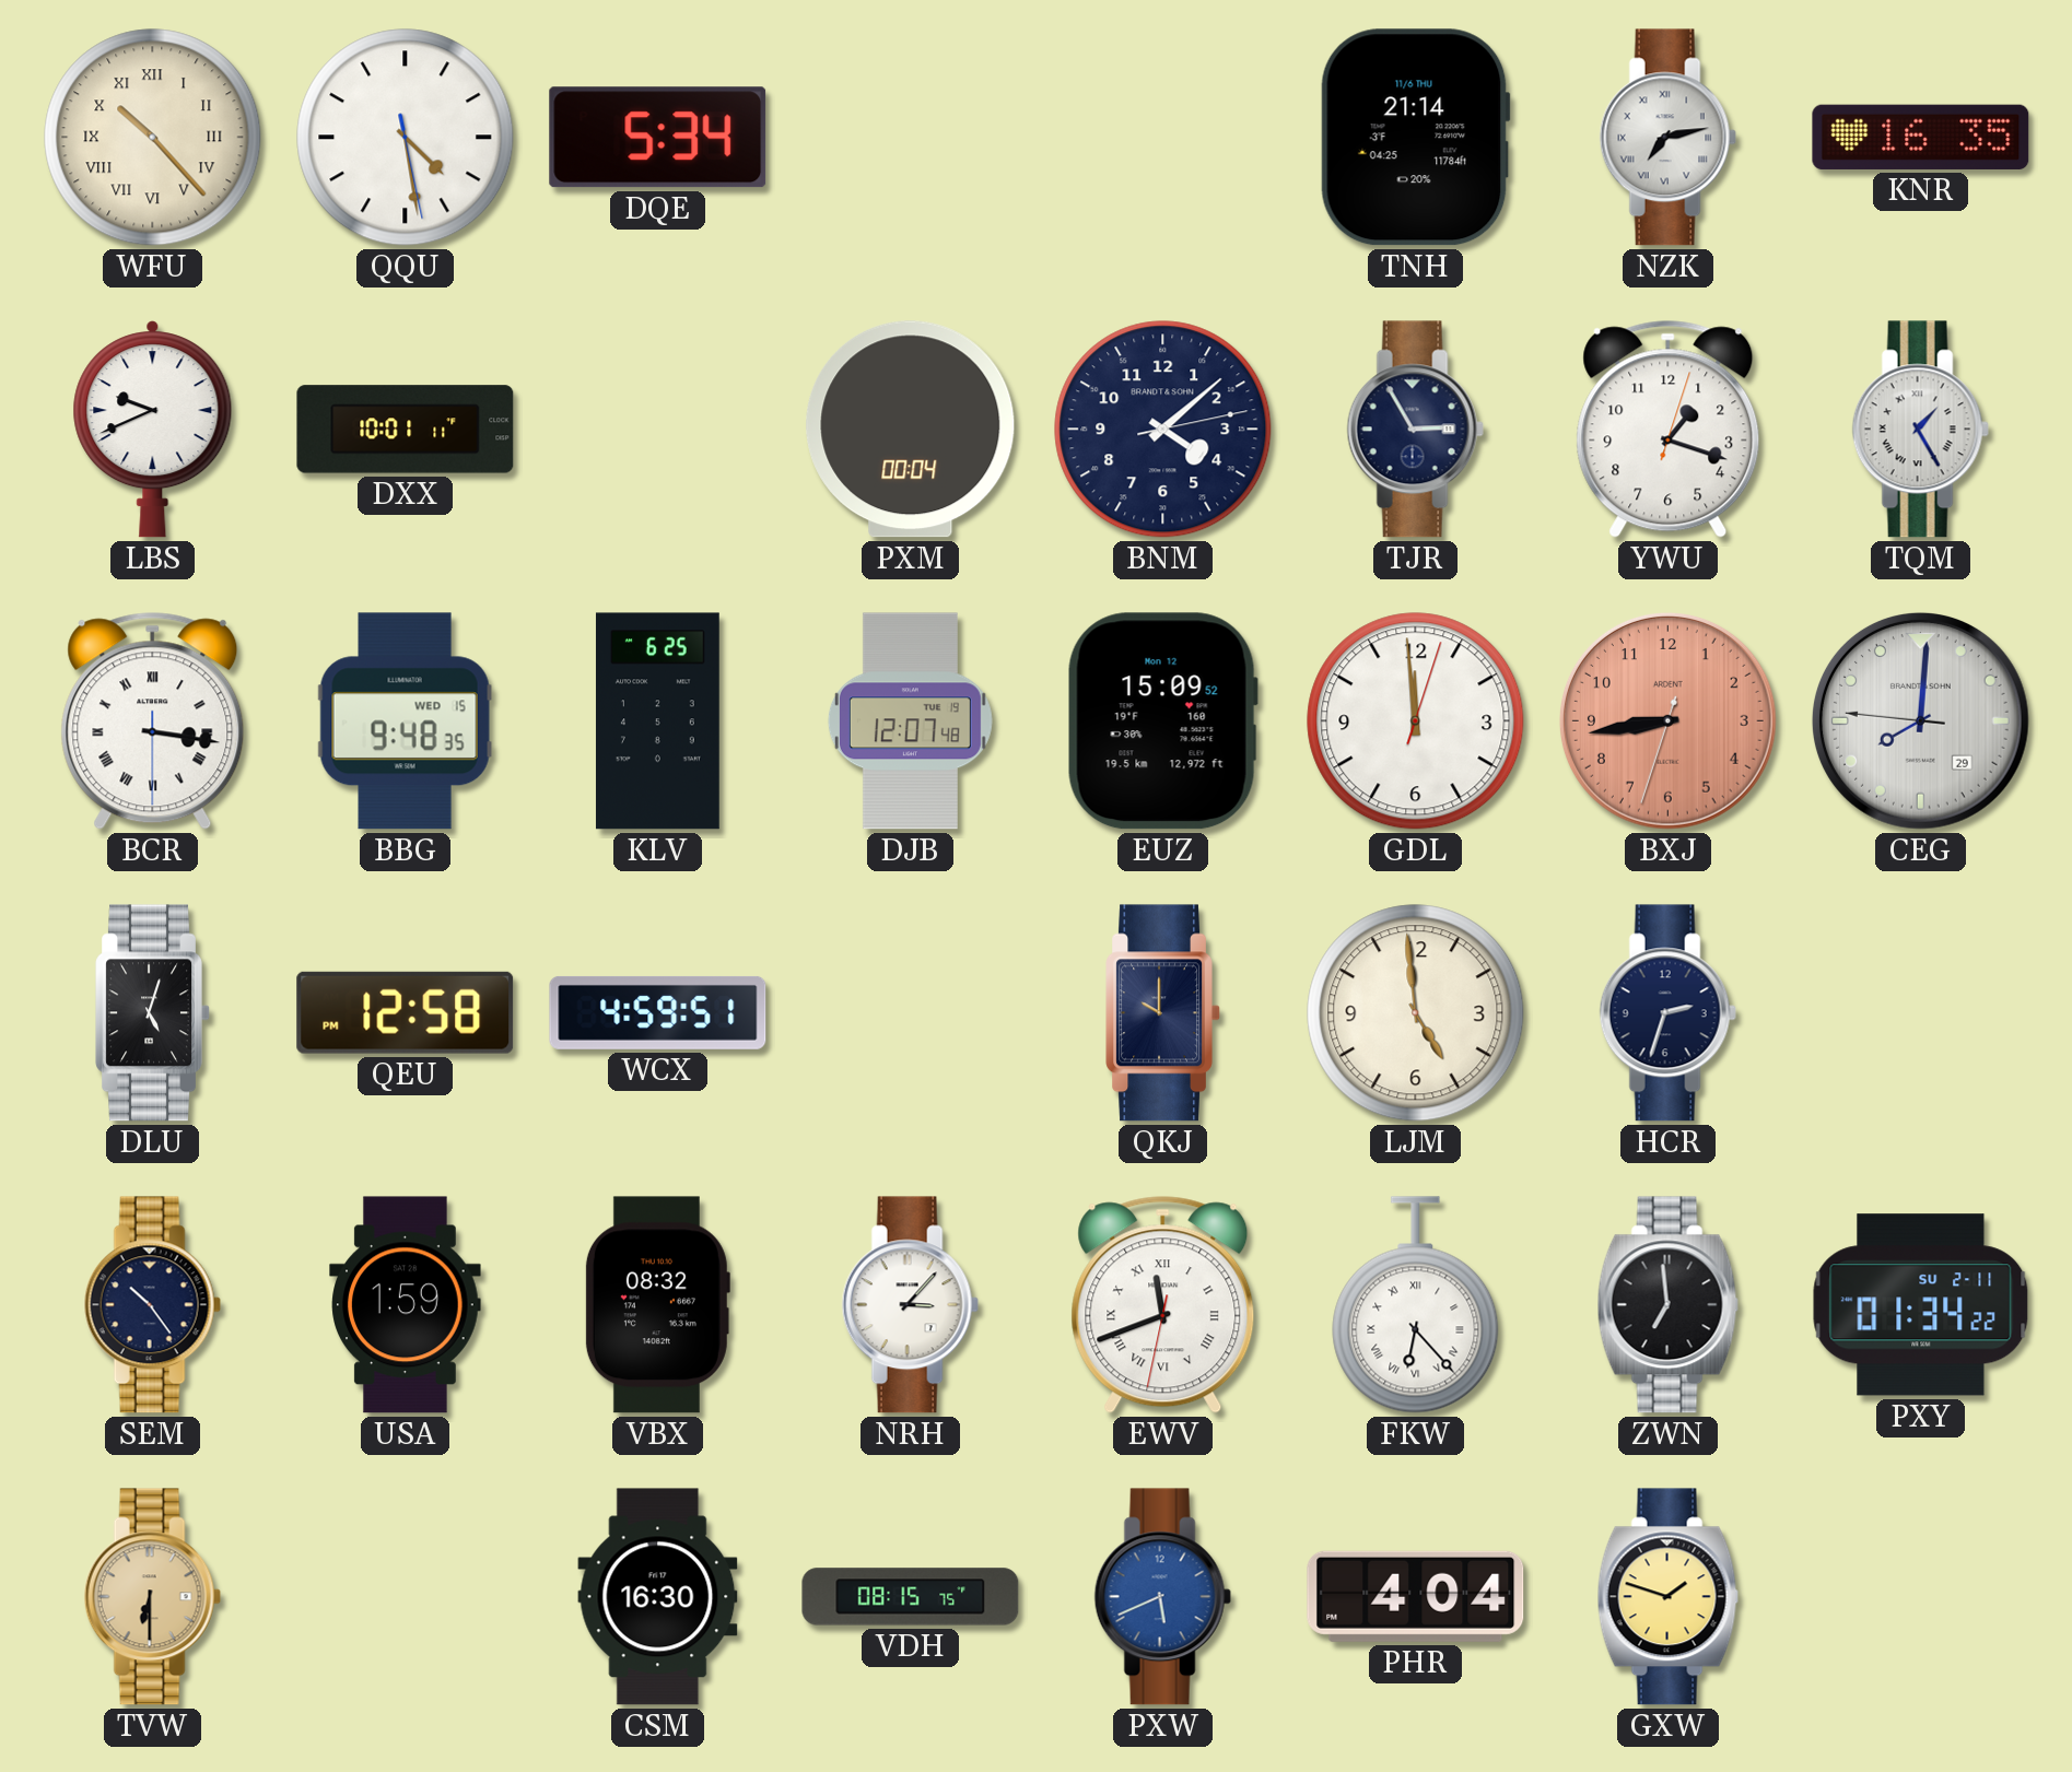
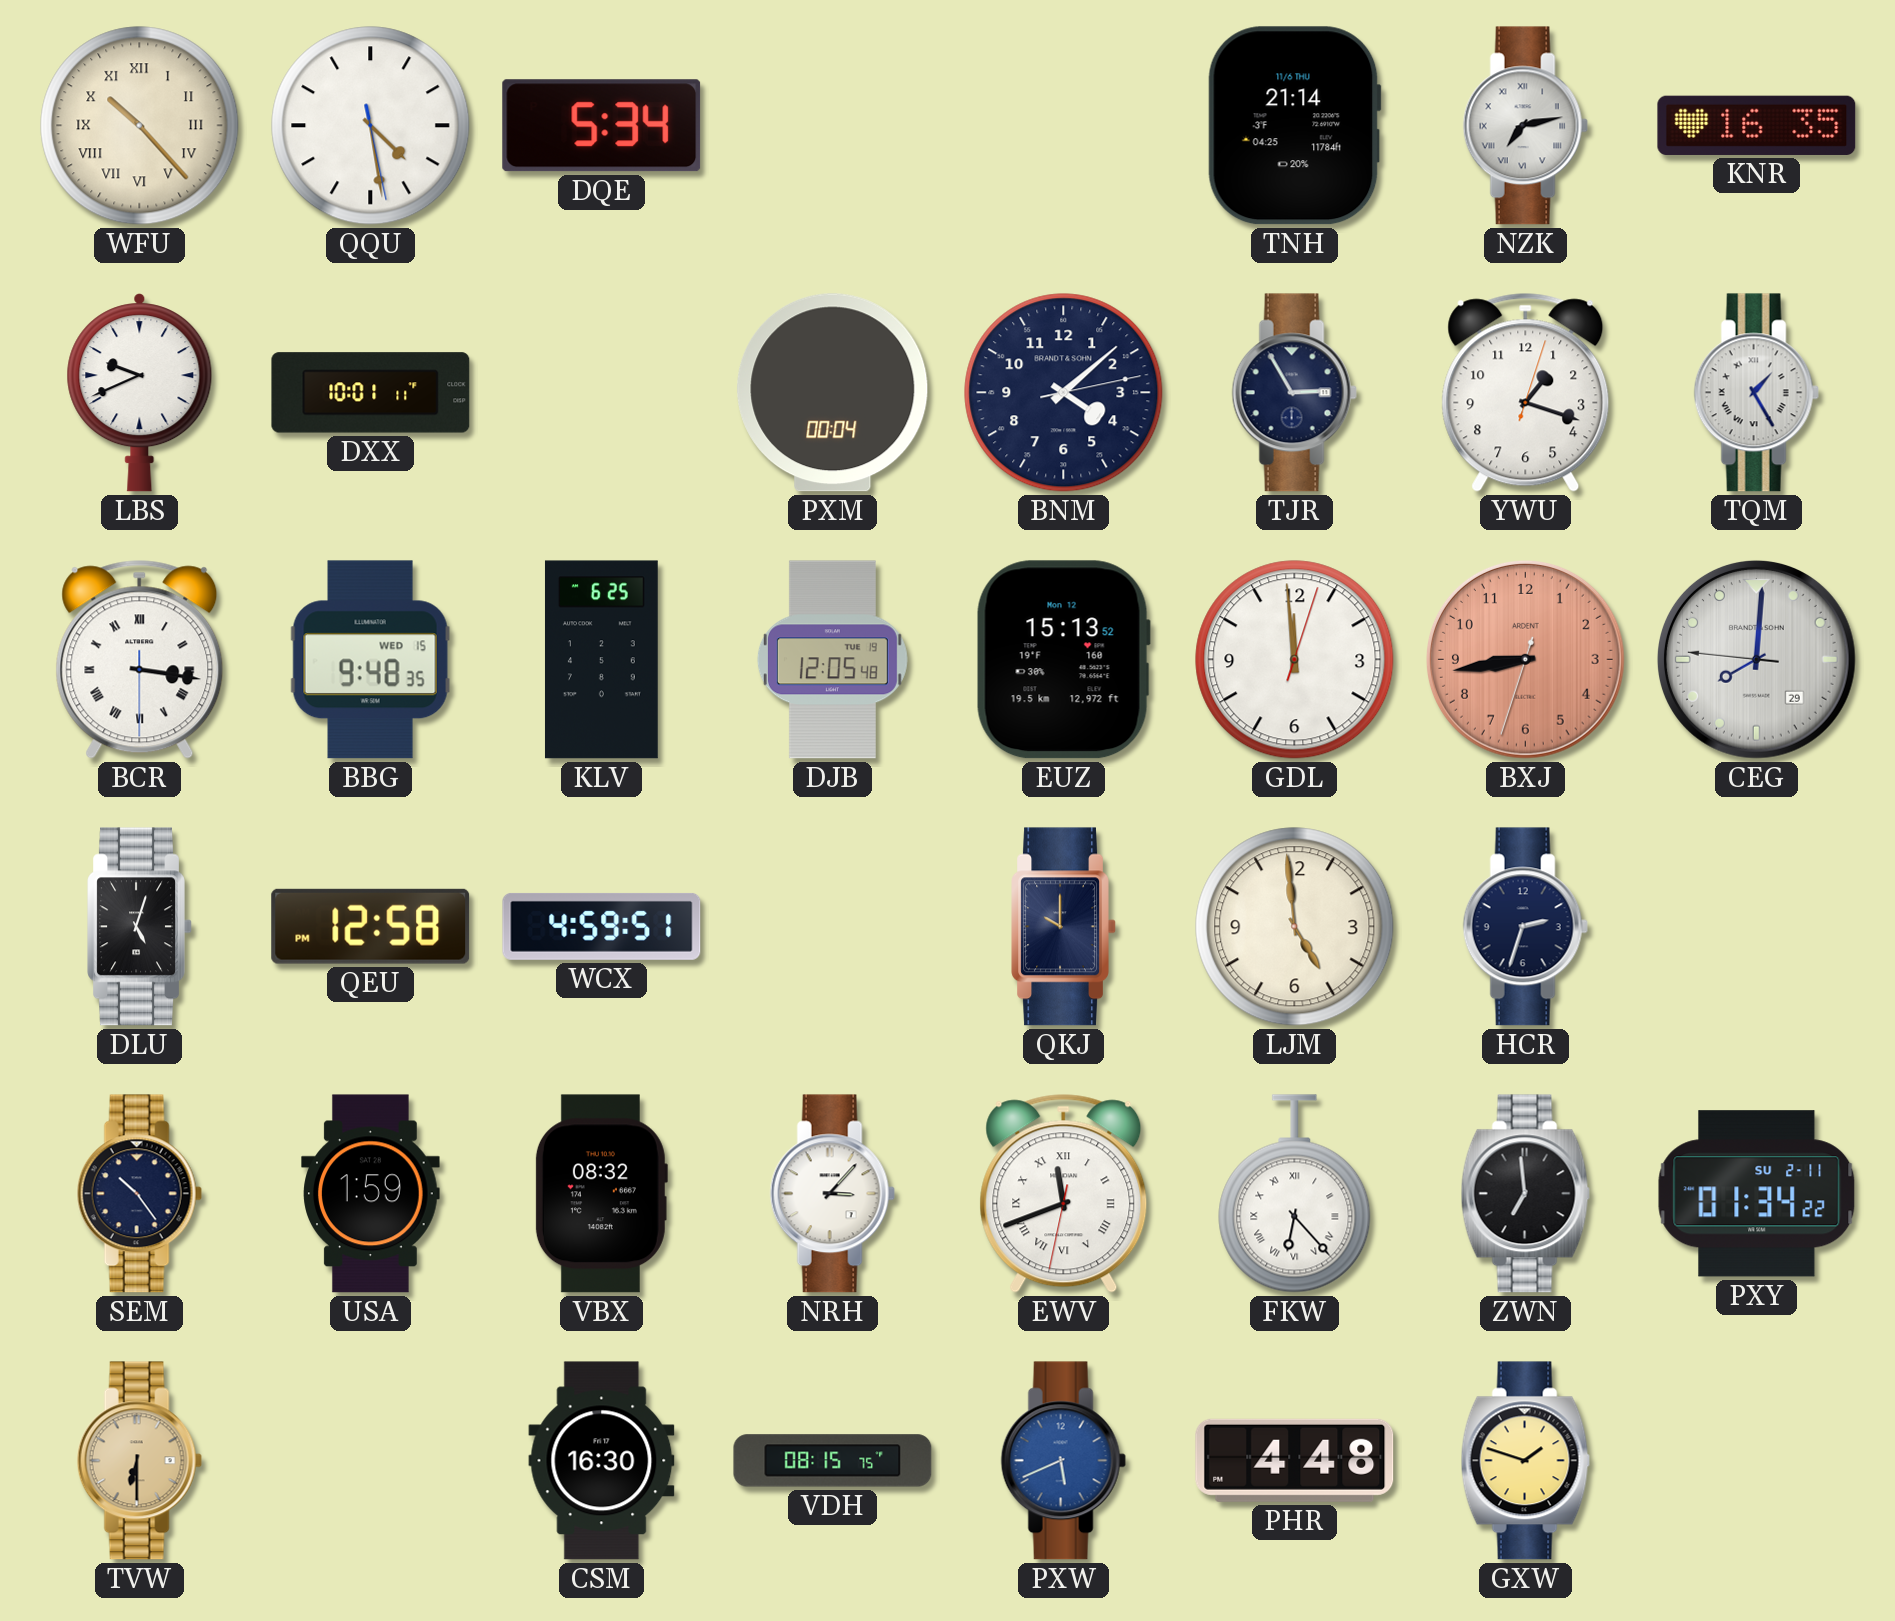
DJB: 12:07 -> 12:05 (832, 660)
EUZ: 15:09 -> 15:13 (1063, 660)
PHR: 4:04 -> 4:48 (1295, 1460)
